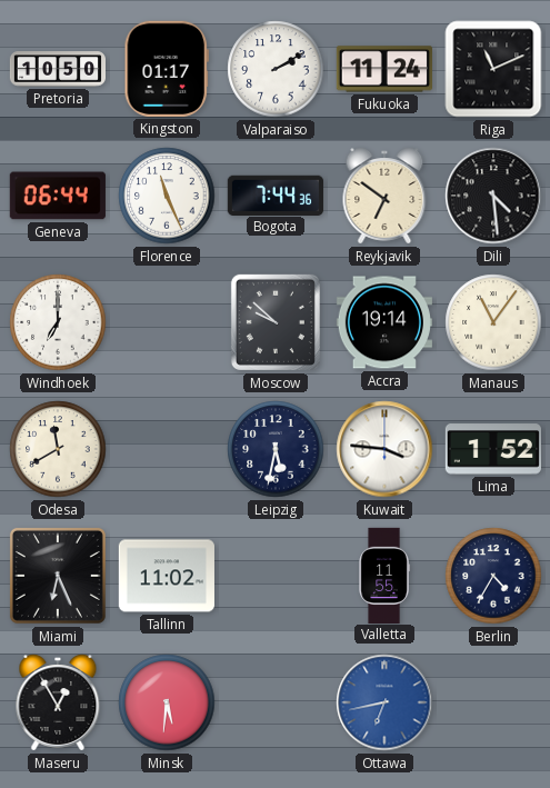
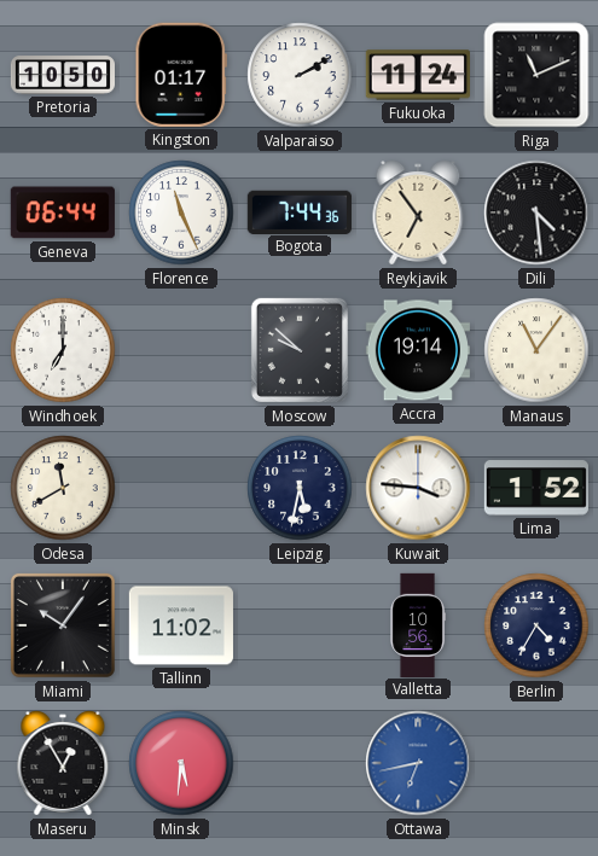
Reykjavik: 6:51 -> 6:54 (418, 212)
Miami: 6:26 -> 10:06 (63, 625)
Valletta: 11:55 -> 10:56 (418, 624)
